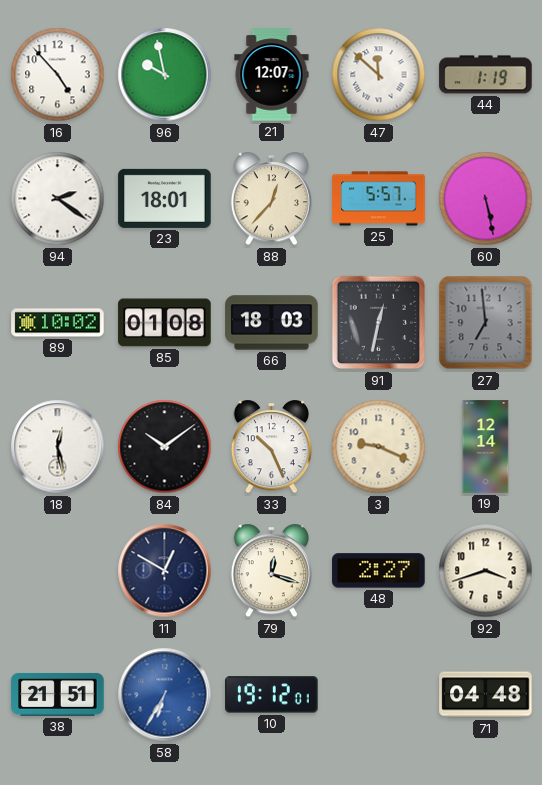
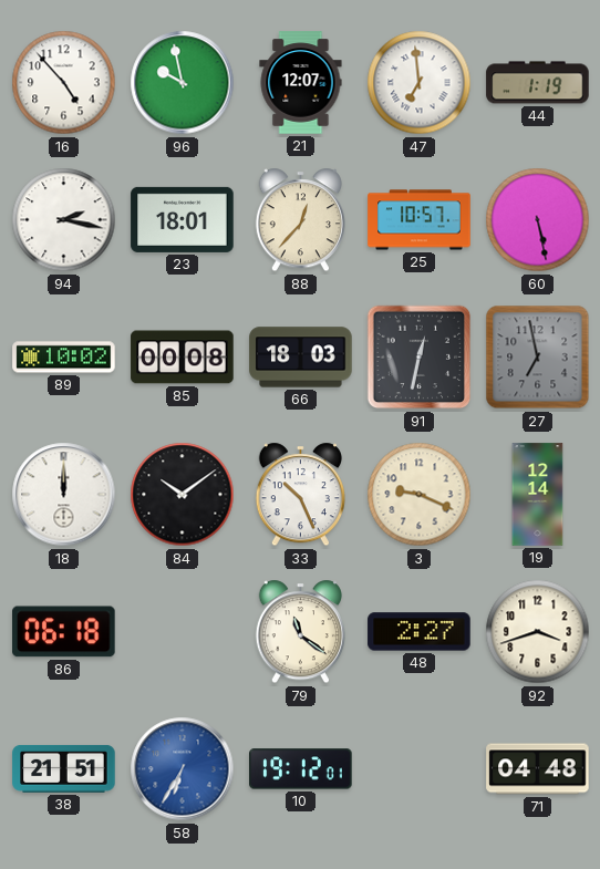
47: 11:52 -> 6:59 (420, 83)
94: 2:21 -> 2:17 (64, 220)
25: 5:57 -> 10:57 (420, 220)
85: 01:08 -> 00:08 (183, 358)
27: 6:59 -> 6:58 (538, 358)
18: 12:28 -> 12:00 (64, 495)
86: none -> 06:18 (64, 632)
11: 12:50 -> none (165, 571)
79: 12:18 -> 11:21 (300, 632)
